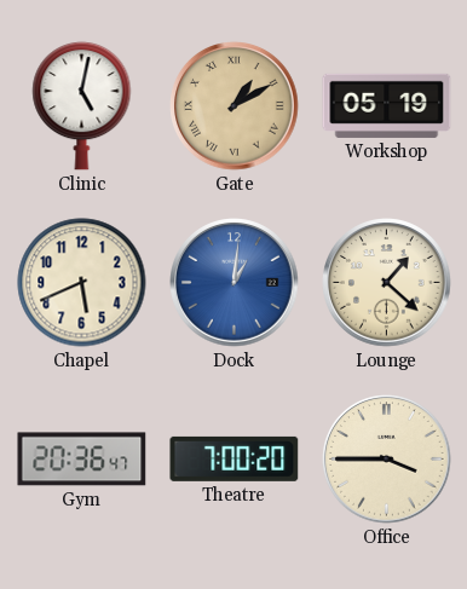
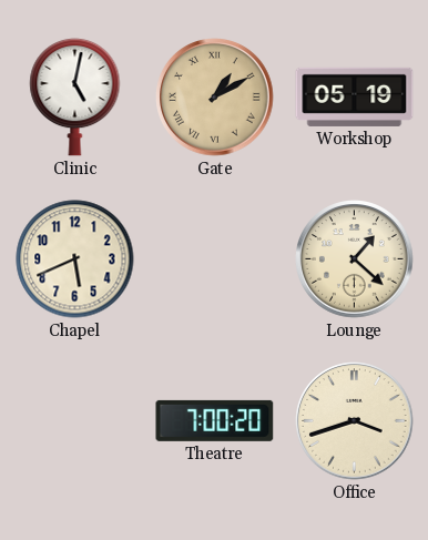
Dock: 1:01 -> none (235, 283)
Gym: 20:36 -> none (82, 460)
Office: 3:45 -> 3:42 (355, 421)
